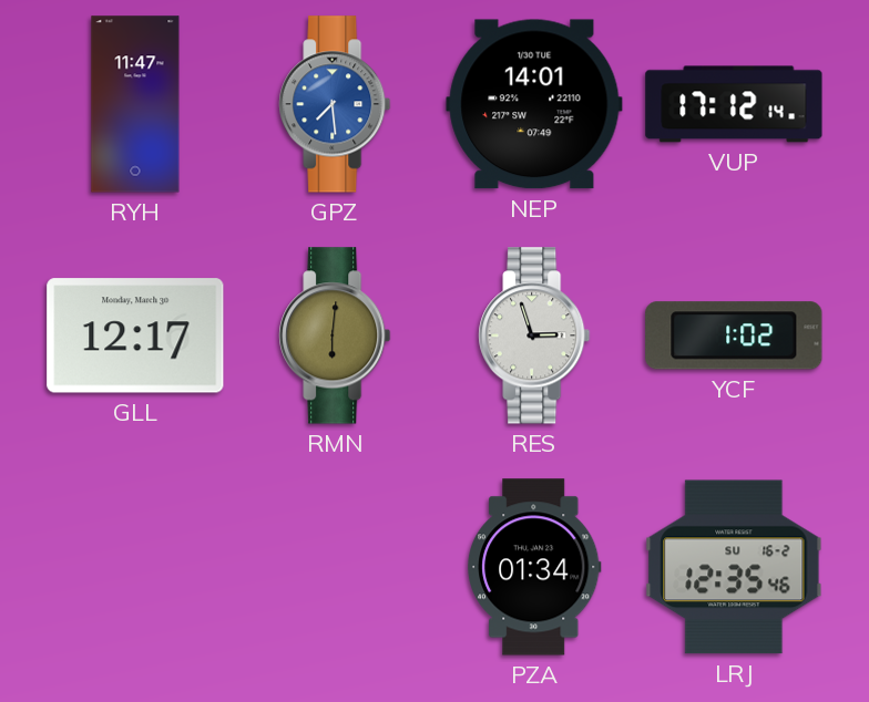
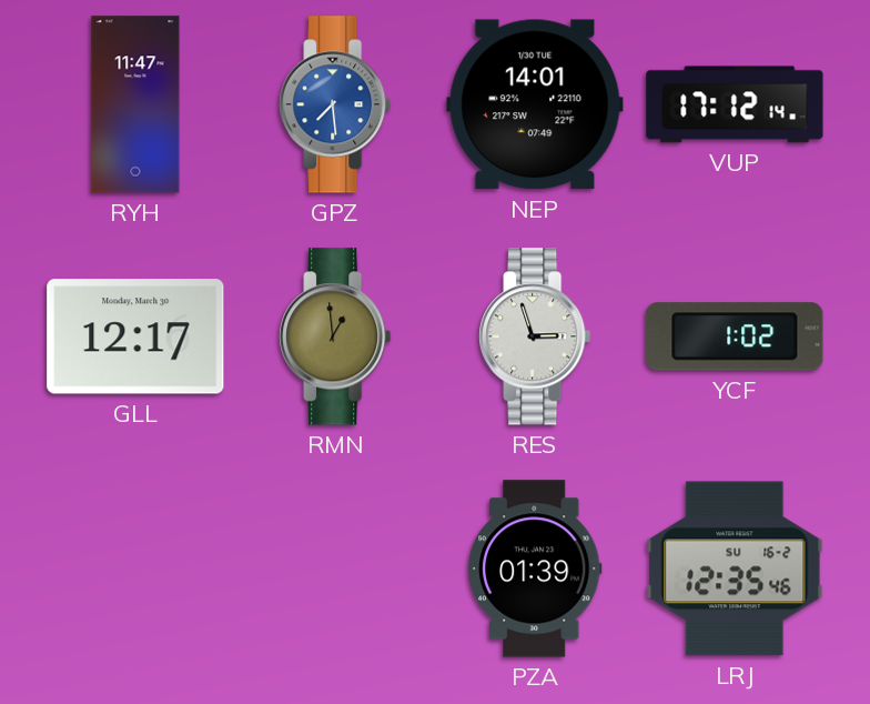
RMN: 6:01 -> 12:59 (335, 336)
PZA: 01:34 -> 01:39 (535, 569)
